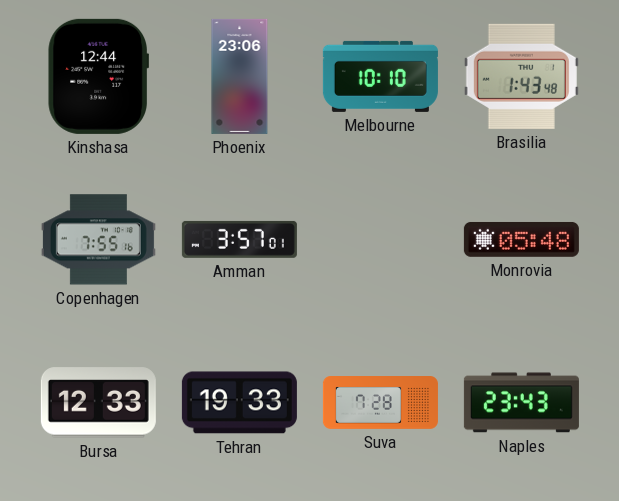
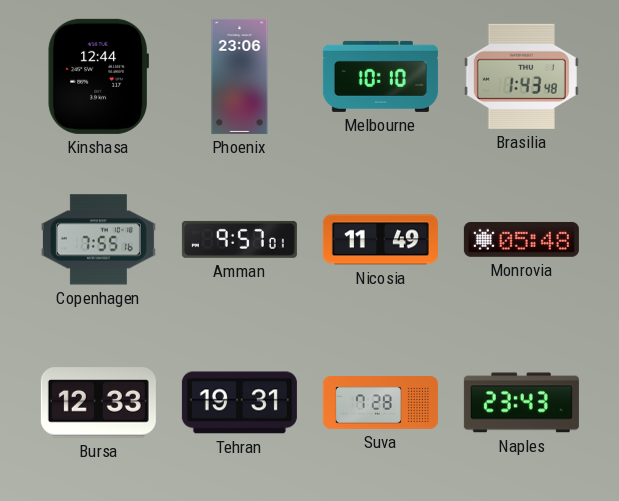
Amman: 3:57 -> 9:57 (239, 239)
Nicosia: none -> 11:49 (380, 240)
Tehran: 19:33 -> 19:31 (239, 403)
